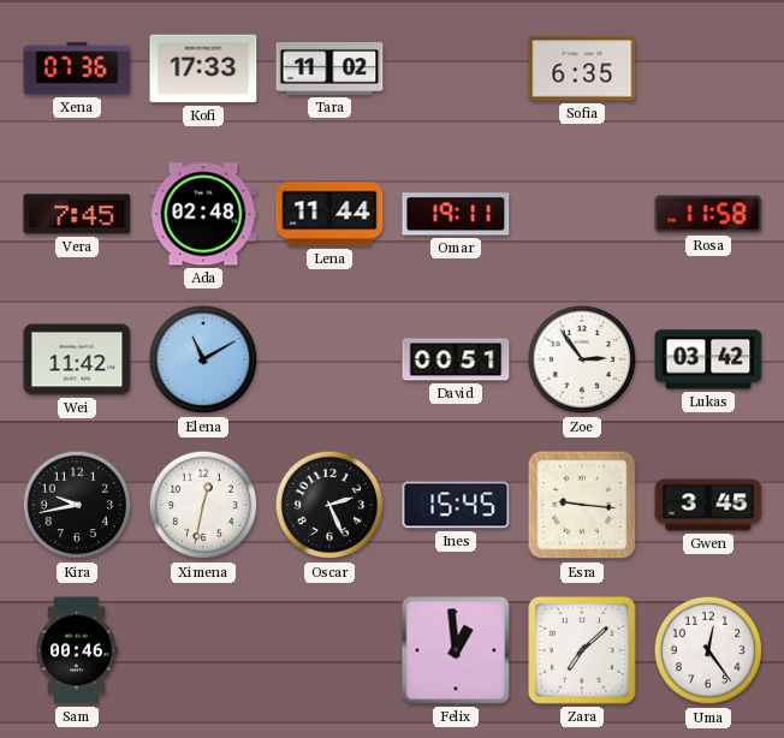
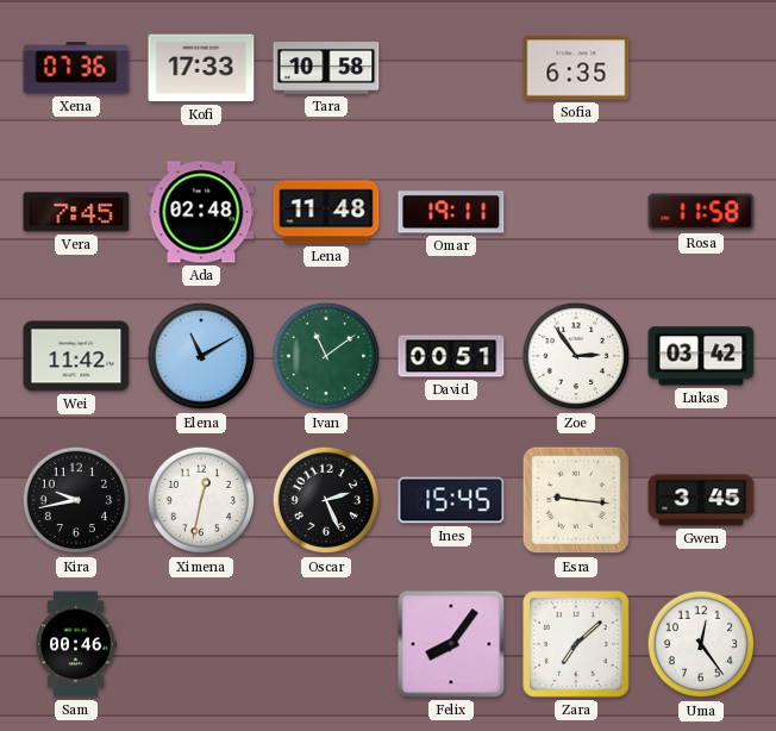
Tara: 11:02 -> 10:58 (326, 68)
Lena: 11:44 -> 11:48 (326, 212)
Ivan: none -> 11:09 (326, 356)
Felix: 12:59 -> 8:06 (451, 644)
